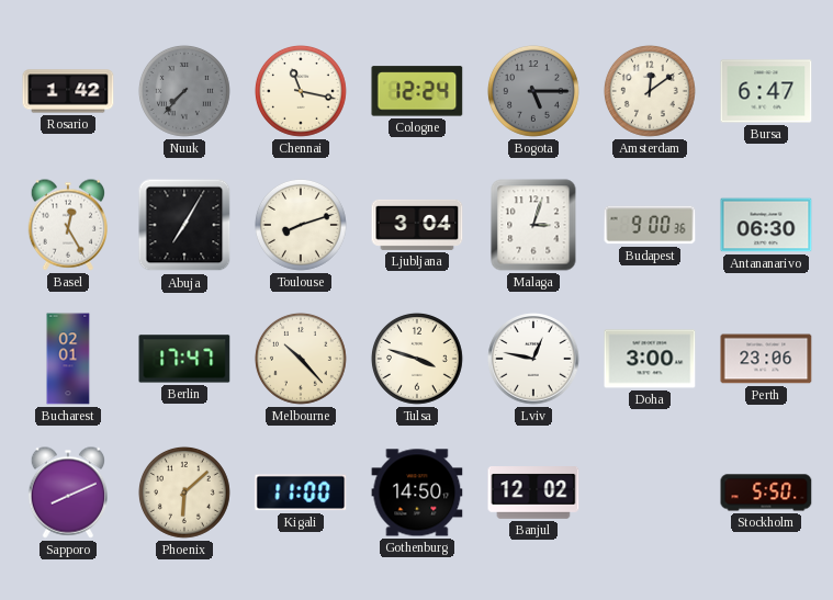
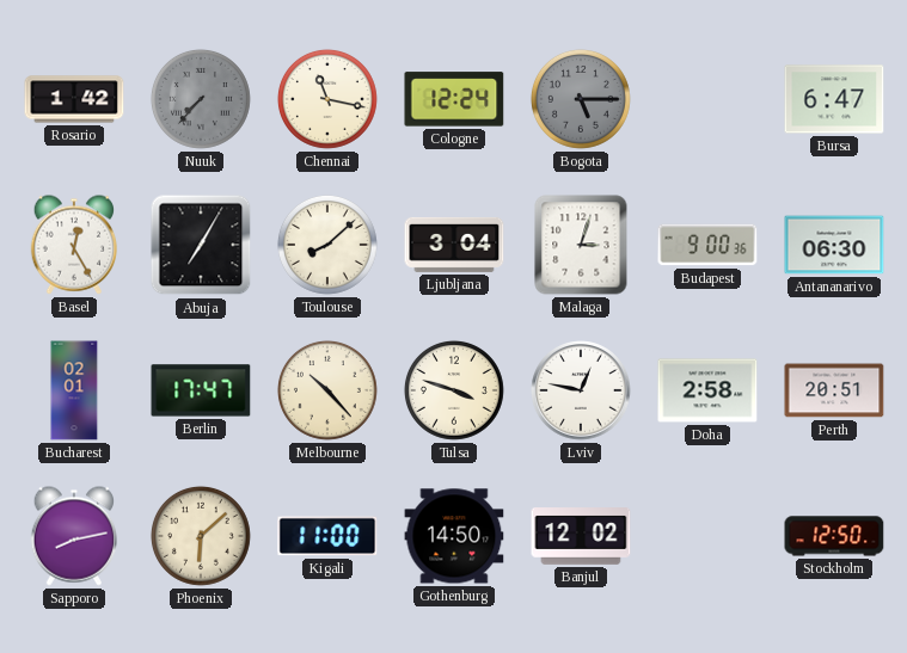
Amsterdam: 12:09 -> none (650, 91)
Toulouse: 8:12 -> 8:08 (327, 245)
Doha: 3:00 -> 2:58 (707, 390)
Perth: 23:06 -> 20:51 (834, 390)
Sapporo: 8:11 -> 8:13 (73, 536)
Stockholm: 5:50 -> 12:50 (834, 536)
